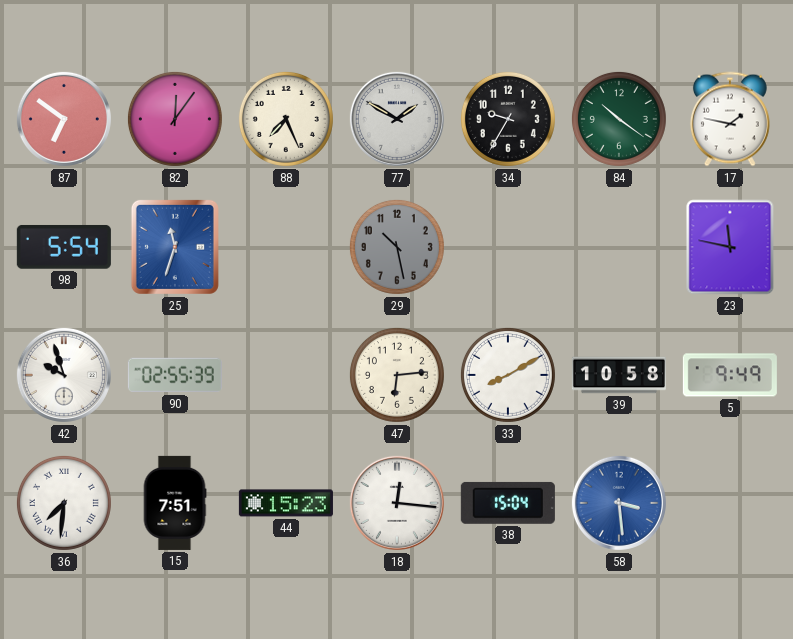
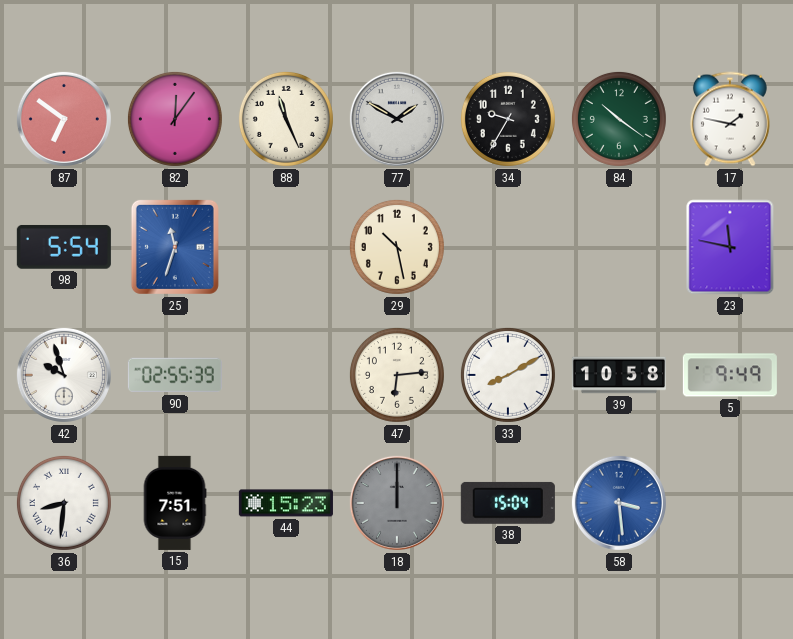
88: 7:26 -> 11:26 (286, 119)
29 dial: grey -> cream (397, 247)
36: 7:31 -> 8:31 (64, 503)
18: 12:16 -> 12:00 (397, 503)
18 dial: white -> grey (397, 503)
